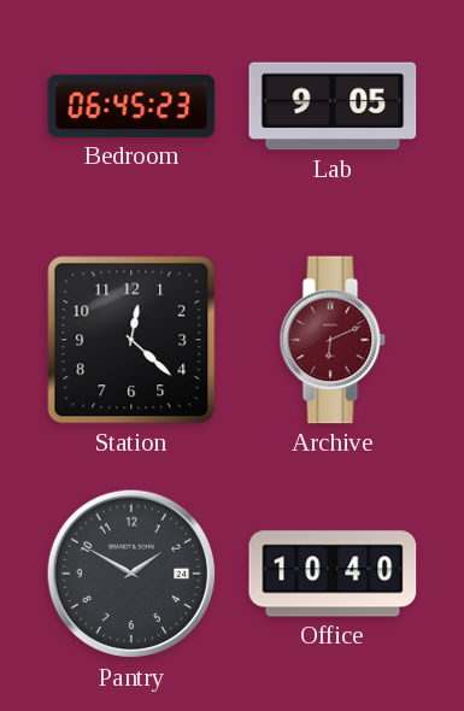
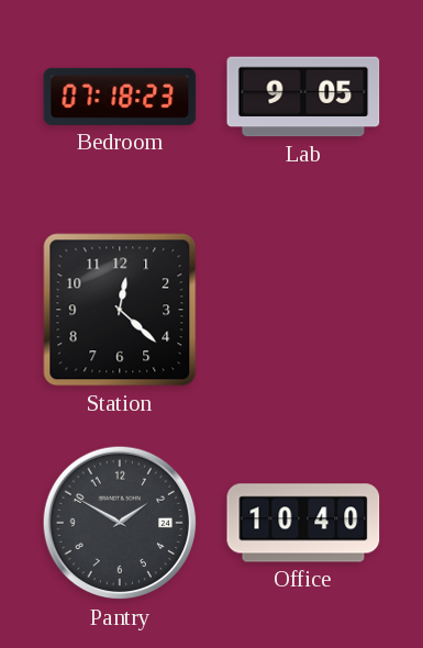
Bedroom: 06:45 -> 07:18 (120, 97)
Archive: 6:11 -> none (333, 340)
